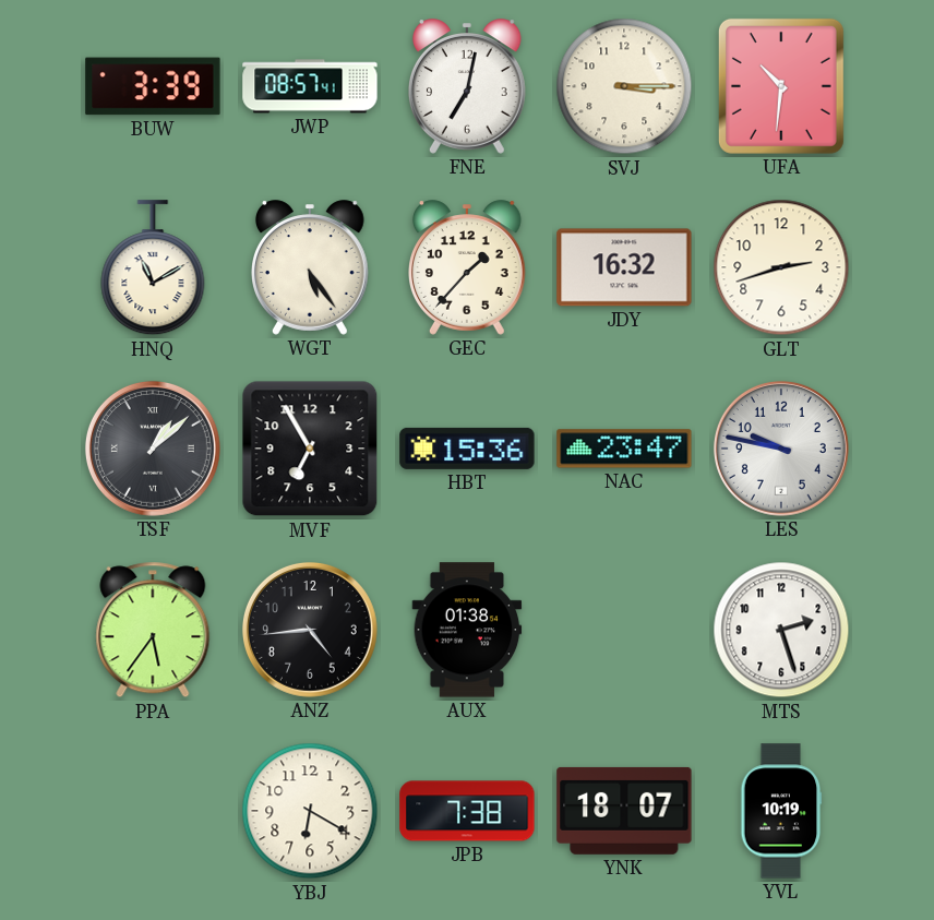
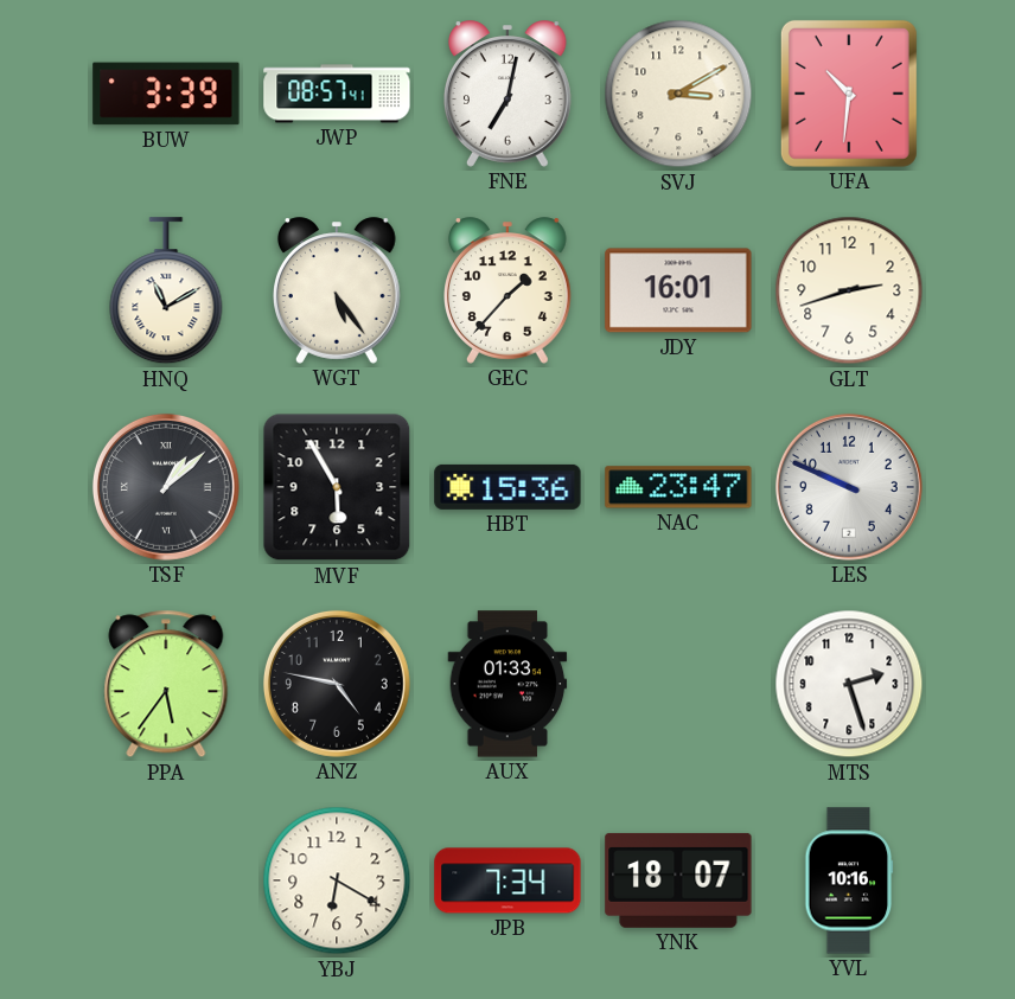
SVJ: 3:15 -> 3:10 (678, 94)
JDY: 16:32 -> 16:01 (678, 290)
MVF: 6:55 -> 5:55 (337, 487)
LES: 9:47 -> 9:49 (849, 487)
ANZ: 4:44 -> 4:47 (337, 684)
AUX: 01:38 -> 01:33 (507, 684)
JPB: 7:38 -> 7:34 (507, 880)
YVL: 10:19 -> 10:16 (849, 880)
